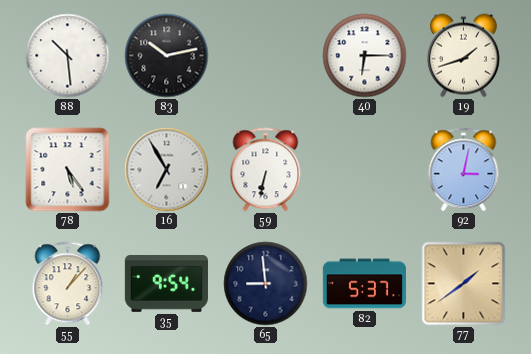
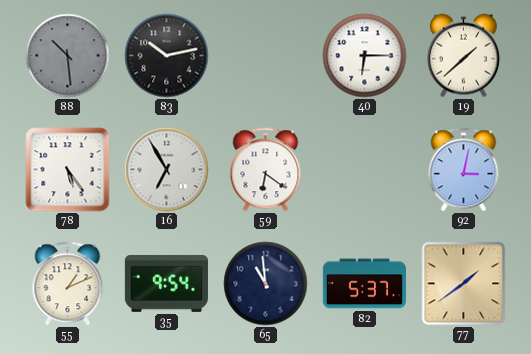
88 dial: white -> grey (68, 56)
19: 1:42 -> 1:38 (463, 56)
59: 6:32 -> 6:21 (266, 170)
55: 1:07 -> 1:11 (68, 284)
65: 8:59 -> 10:59 (266, 284)
